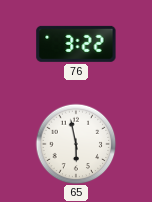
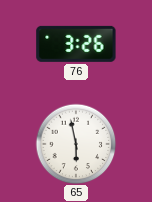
76: 3:22 -> 3:26 (76, 44)
